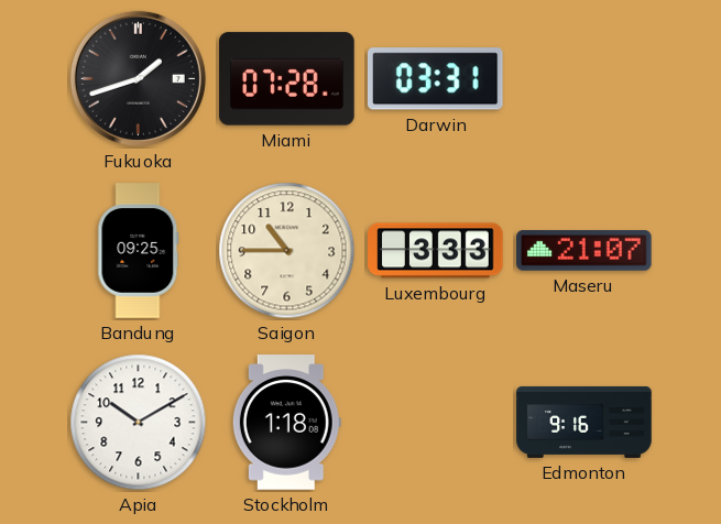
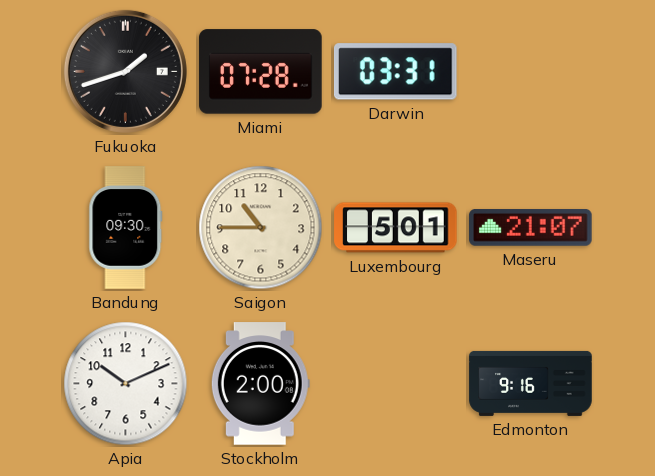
Bandung: 09:25 -> 09:30 (126, 228)
Luxembourg: 3:33 -> 5:01 (396, 228)
Apia: 10:10 -> 10:11 (126, 384)
Stockholm: 1:18 -> 2:00 (260, 384)
